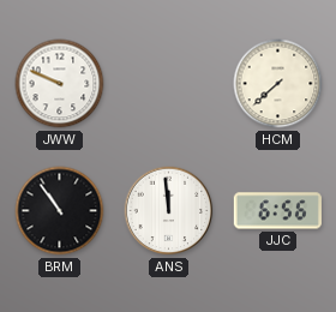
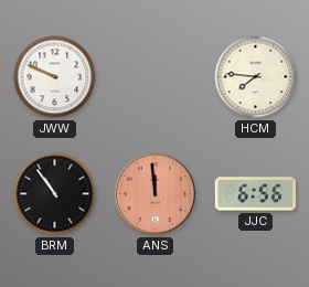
HCM: 7:38 -> 7:46 (256, 77)
ANS dial: white -> salmon (156, 194)
